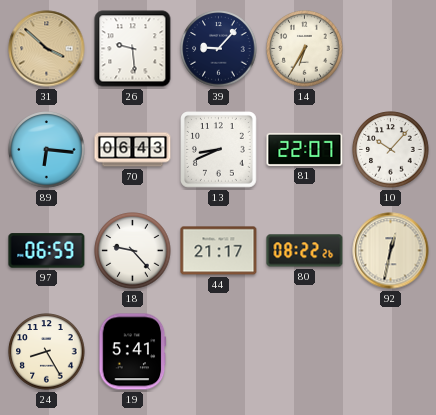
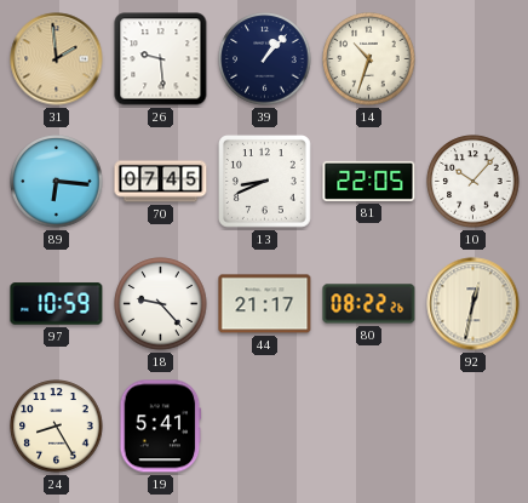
31: 3:52 -> 1:59 (57, 59)
39: 9:07 -> 1:07 (265, 59)
14: 6:35 -> 10:33 (369, 59)
70: 06:43 -> 07:45 (161, 182)
81: 22:07 -> 22:05 (369, 181)
97: 06:59 -> 10:59 (57, 304)
